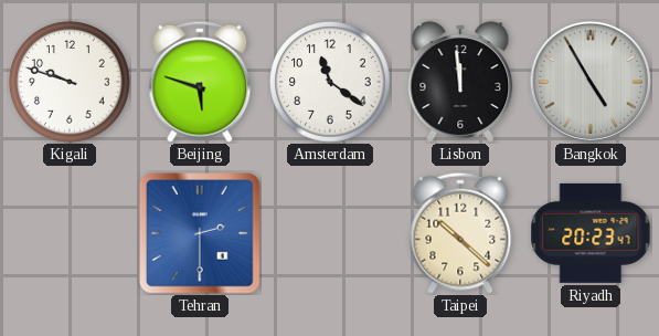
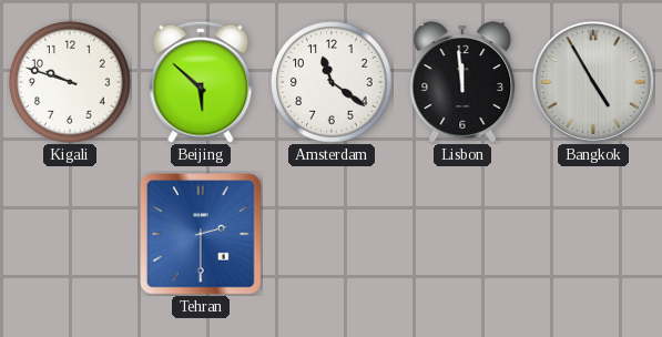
Beijing: 5:48 -> 5:52 (201, 82)
Taipei: 10:22 -> none (460, 233)
Riyadh: 20:23 -> none (591, 233)
